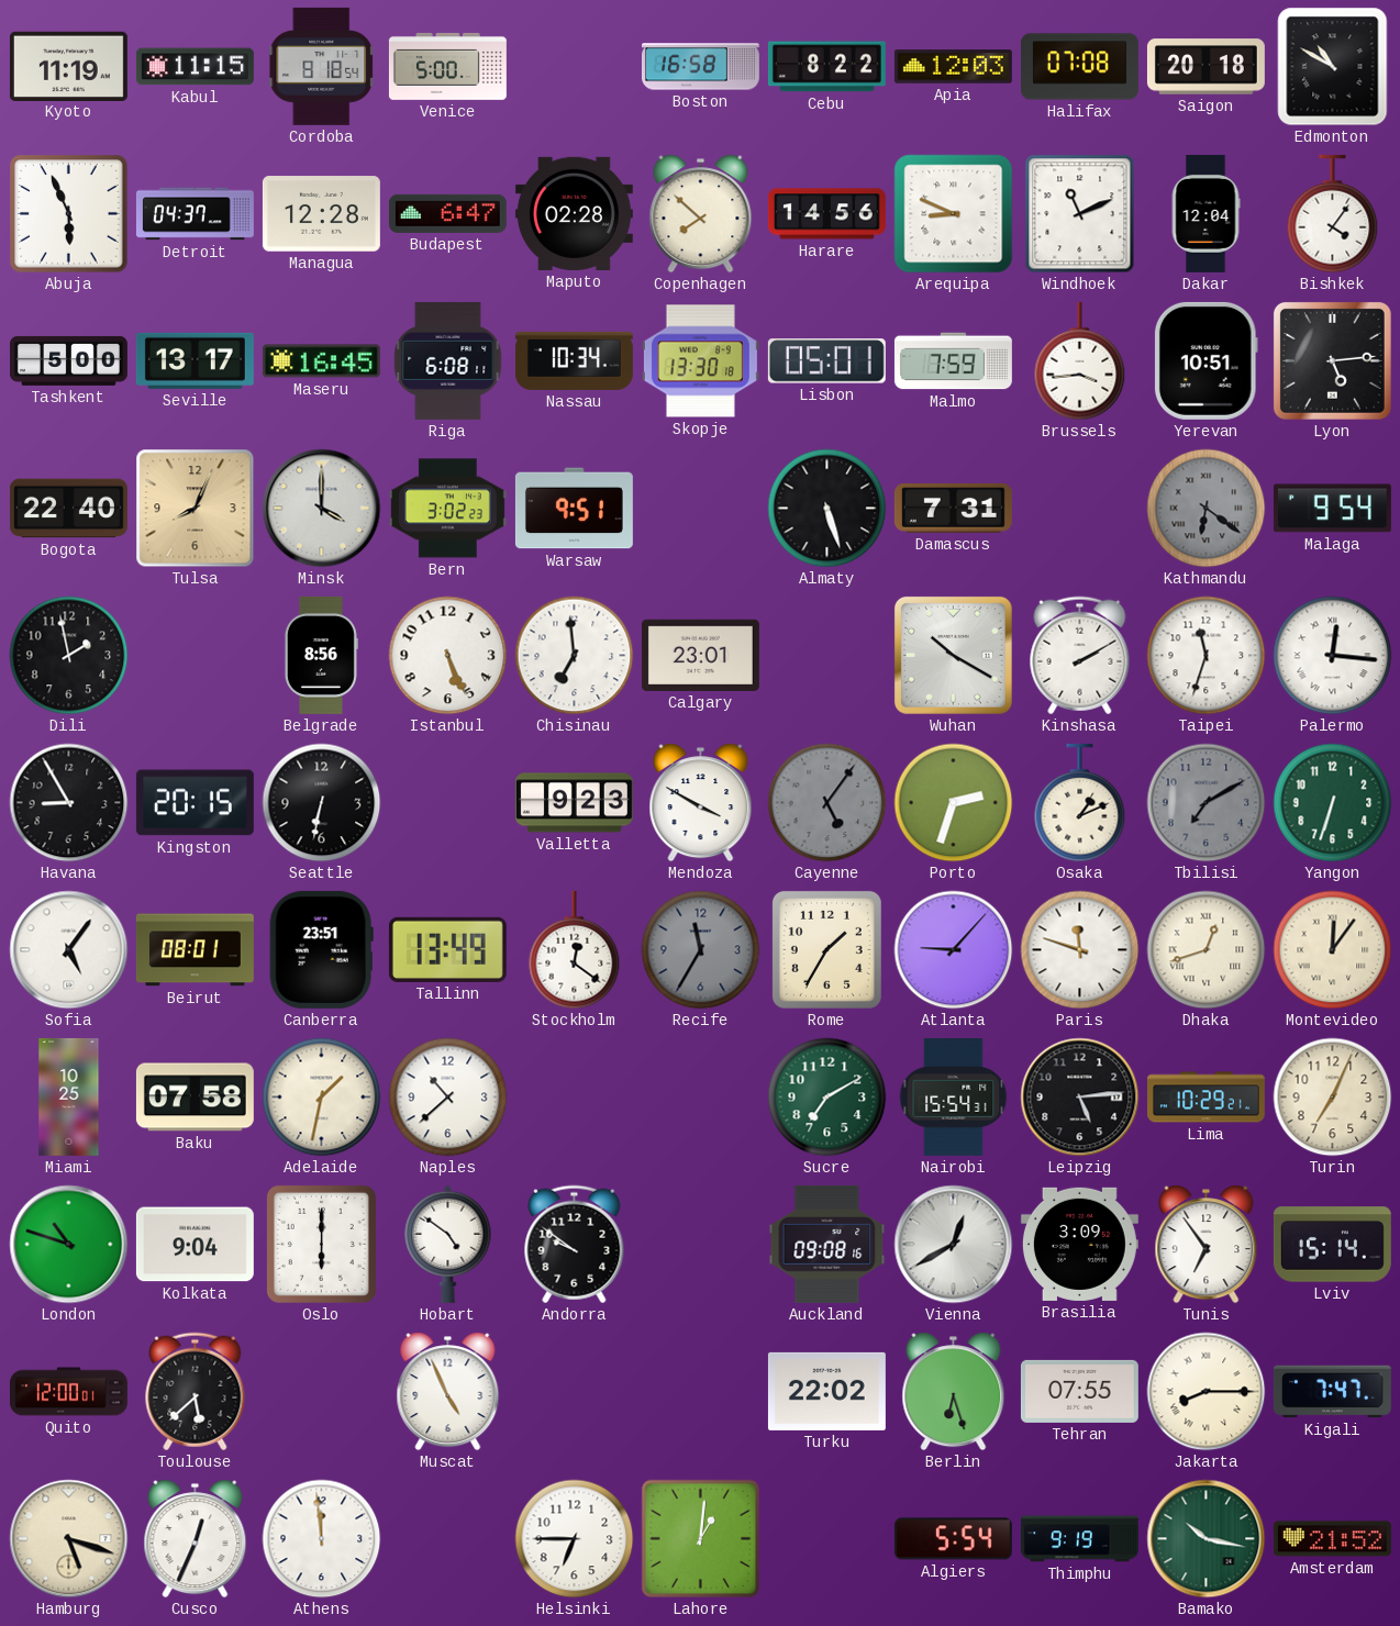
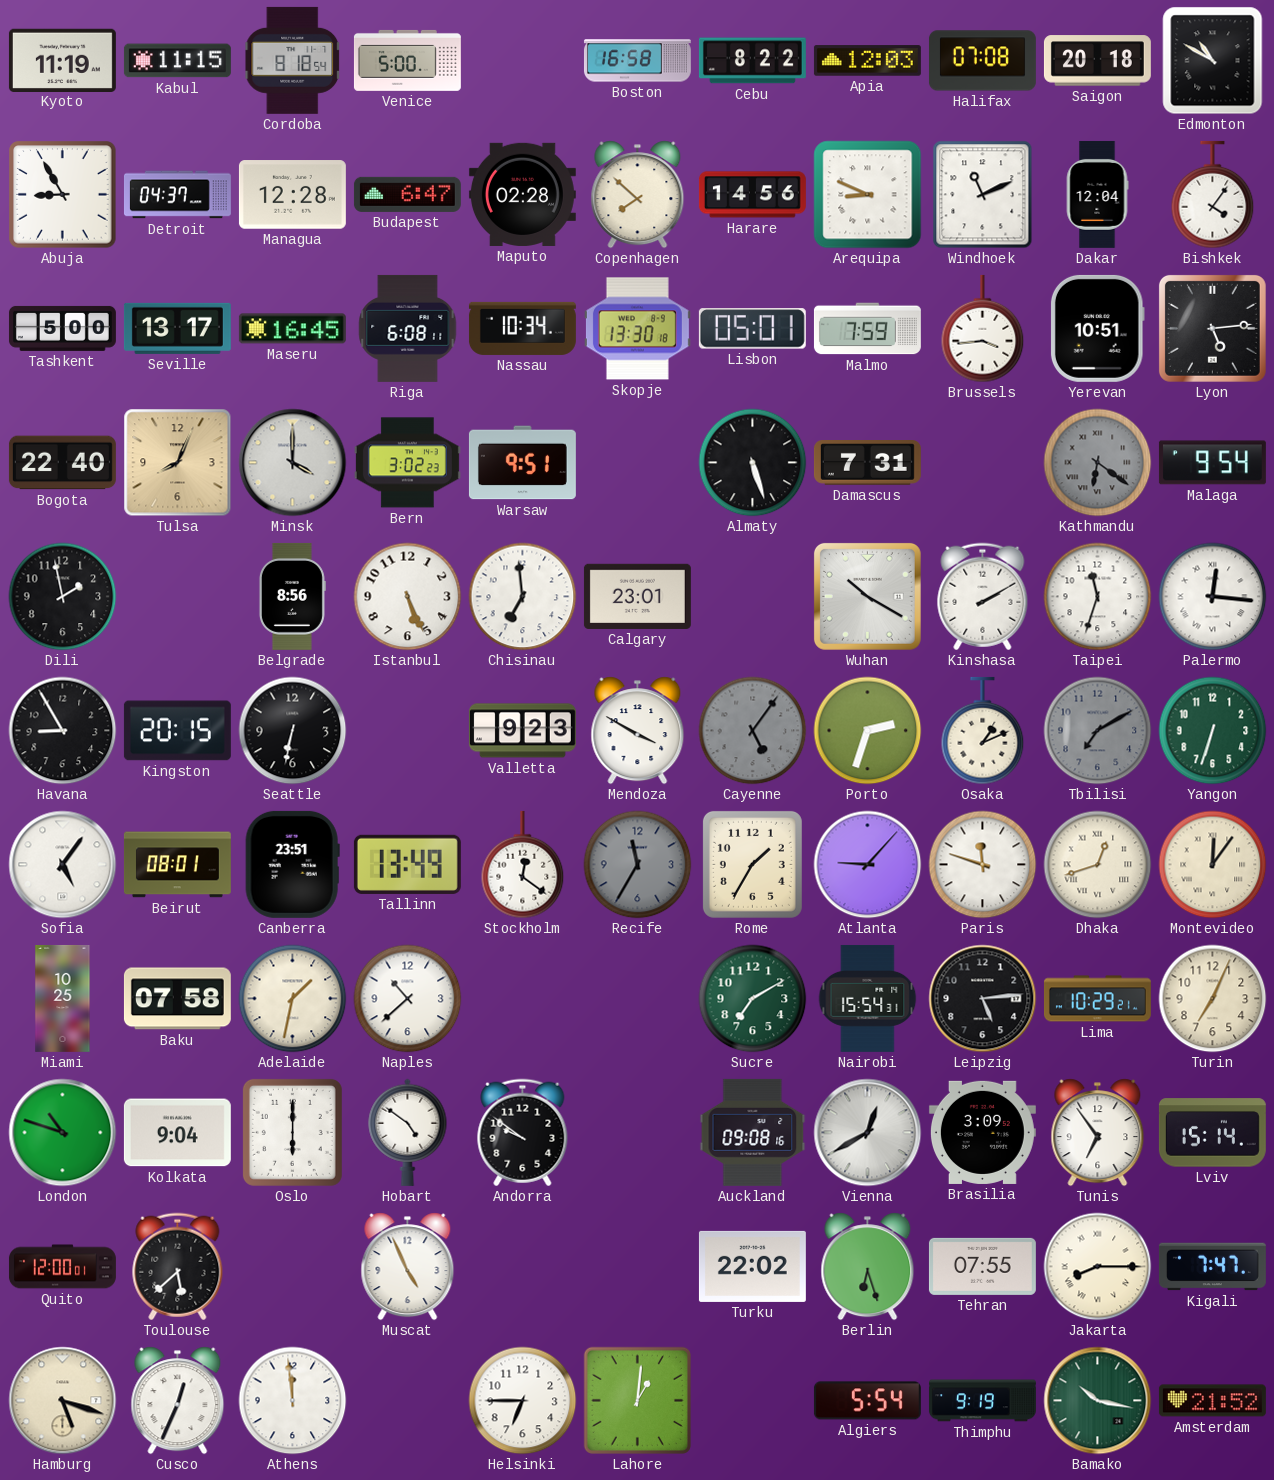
Abuja: 5:56 -> 8:55 (63, 195)
